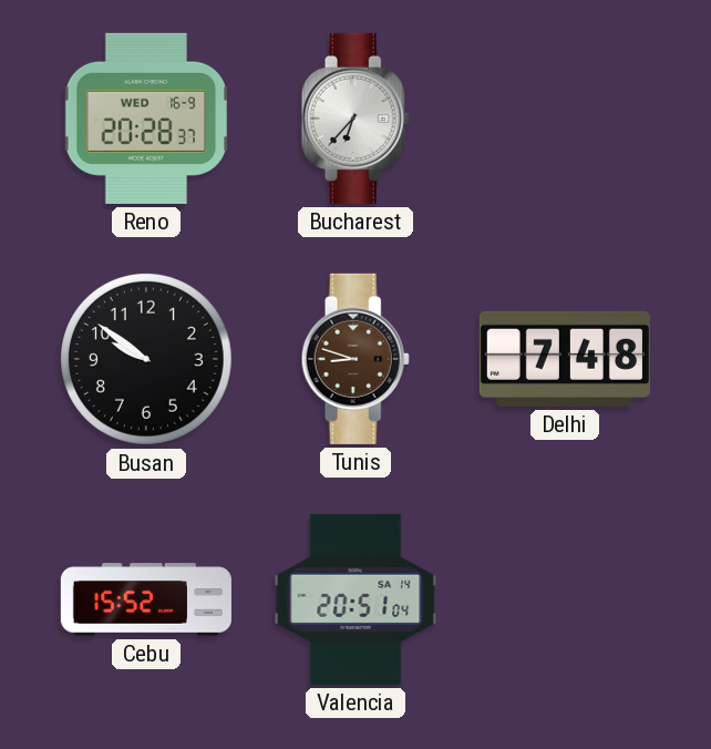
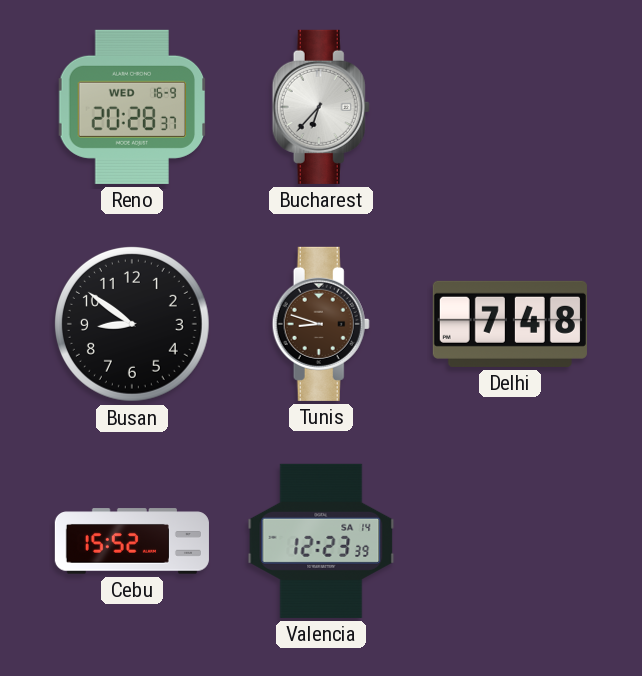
Busan: 9:51 -> 8:51 (132, 324)
Valencia: 20:51 -> 12:23 (321, 541)
